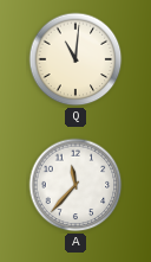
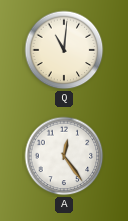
A: 11:37 -> 12:24 (64, 156)
